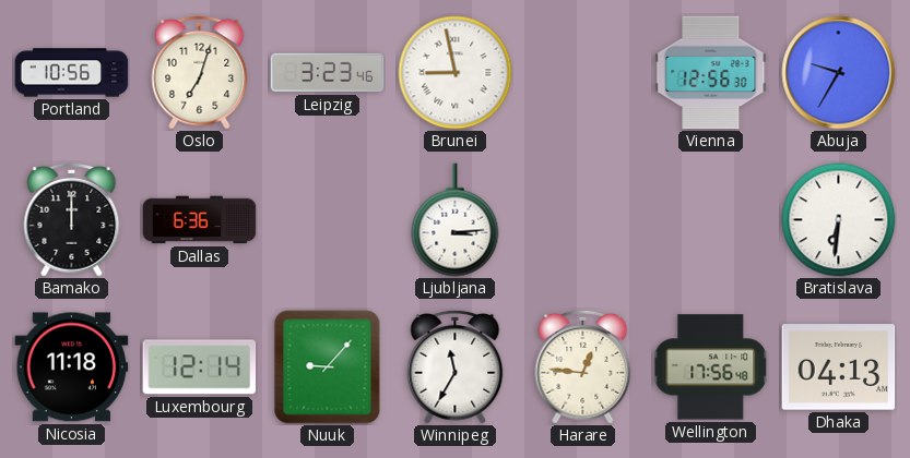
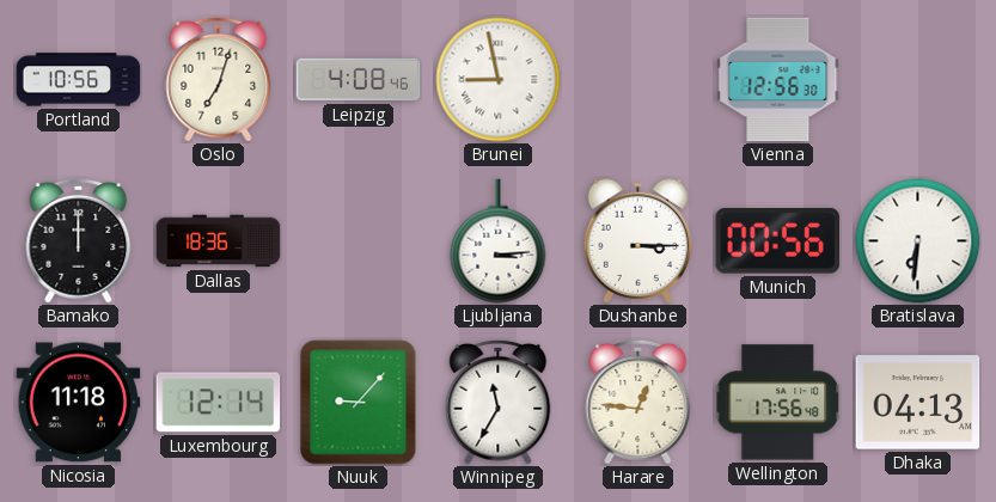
Leipzig: 3:23 -> 4:08 (359, 80)
Abuja: 9:35 -> none (839, 73)
Dallas: 6:36 -> 18:36 (219, 241)
Dushanbe: none -> 3:15 (638, 241)
Munich: none -> 00:56 (777, 241)
